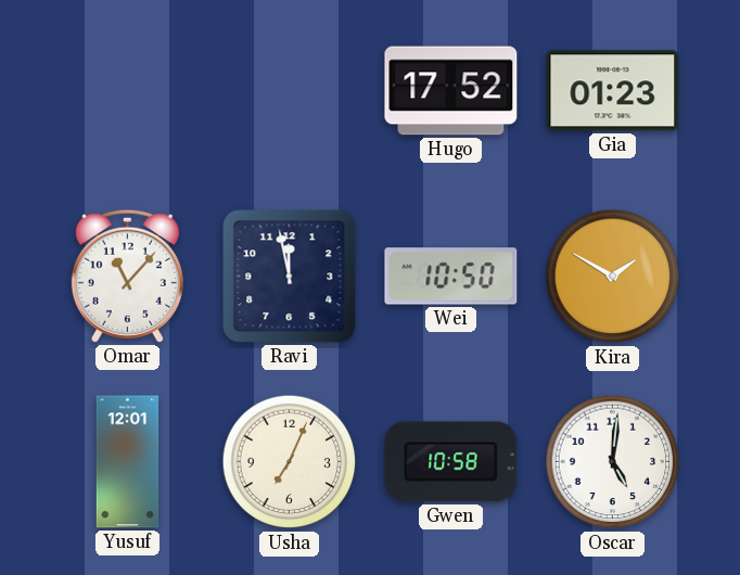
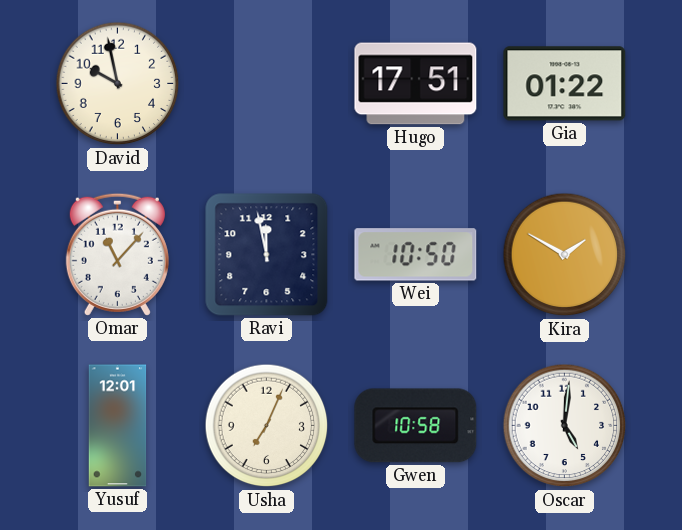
David: none -> 9:58 (118, 84)
Hugo: 17:52 -> 17:51 (416, 84)
Gia: 01:23 -> 01:22 (565, 84)
